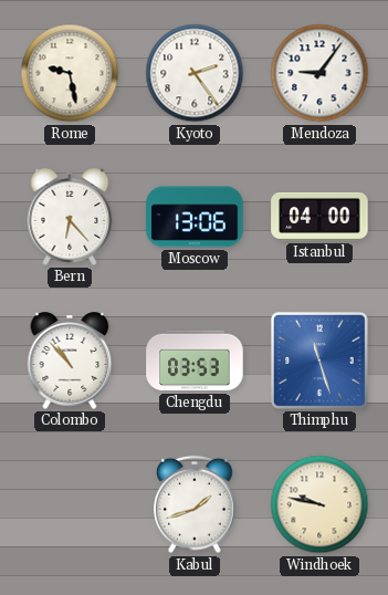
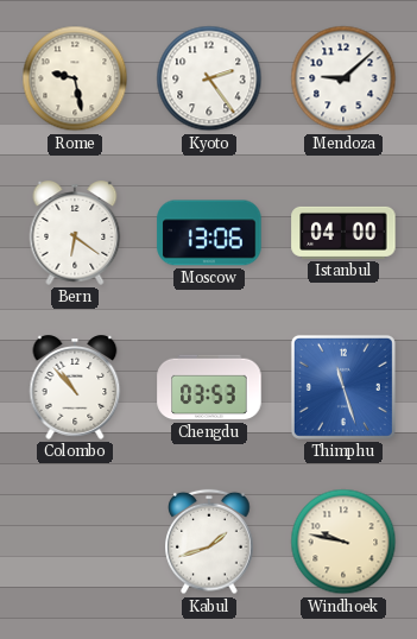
Mendoza: 9:06 -> 9:08 (343, 78)
Bern: 6:23 -> 6:21 (75, 233)
